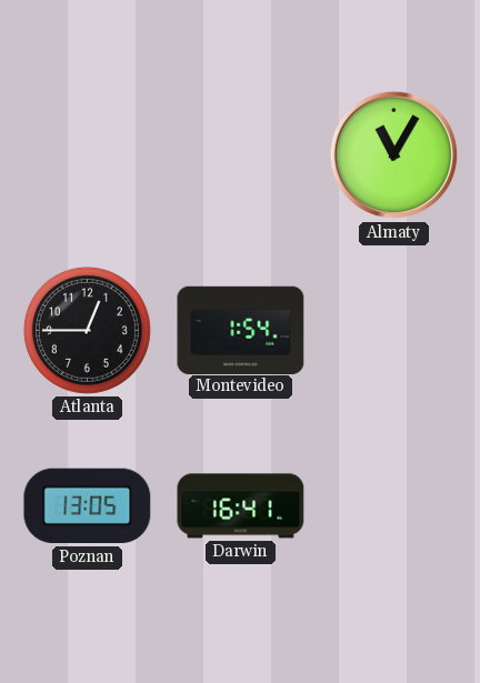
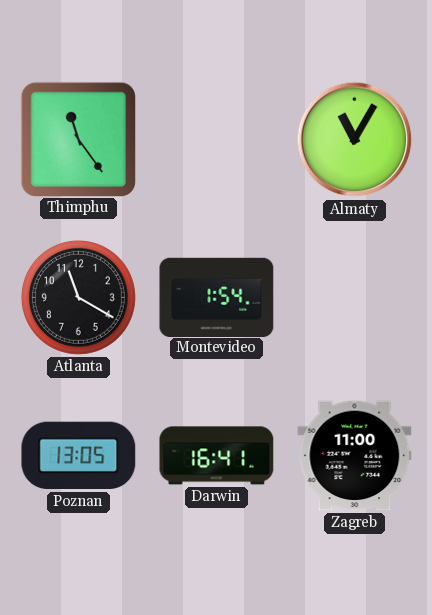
Thimphu: none -> 11:24 (78, 139)
Atlanta: 12:45 -> 11:20 (78, 297)
Zagreb: none -> 11:00 (355, 456)
